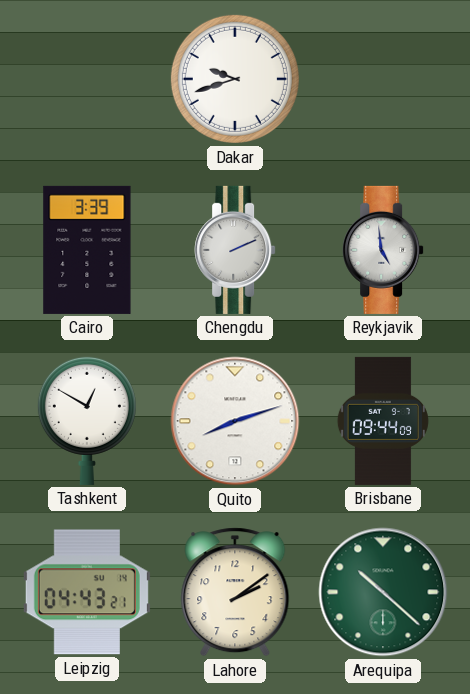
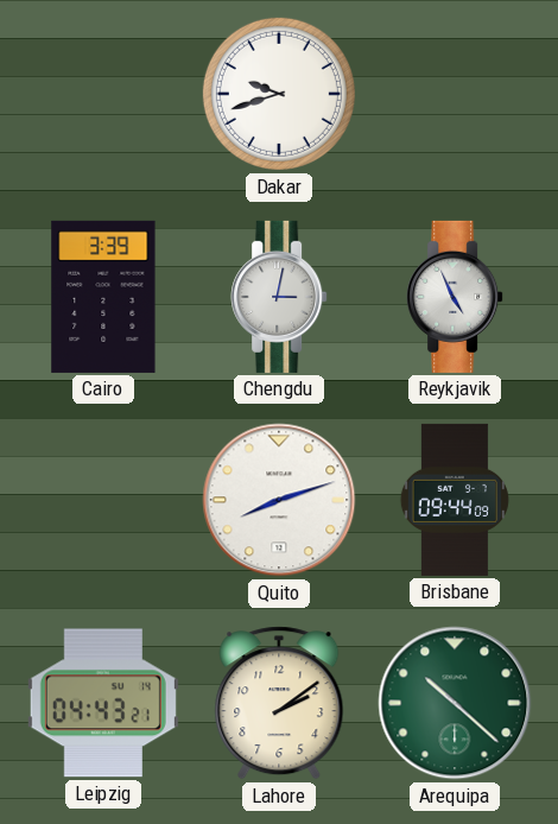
Chengdu: 2:11 -> 3:02 (279, 297)
Reykjavik: 4:59 -> 4:56 (455, 297)
Tashkent: 12:50 -> none (87, 420)
